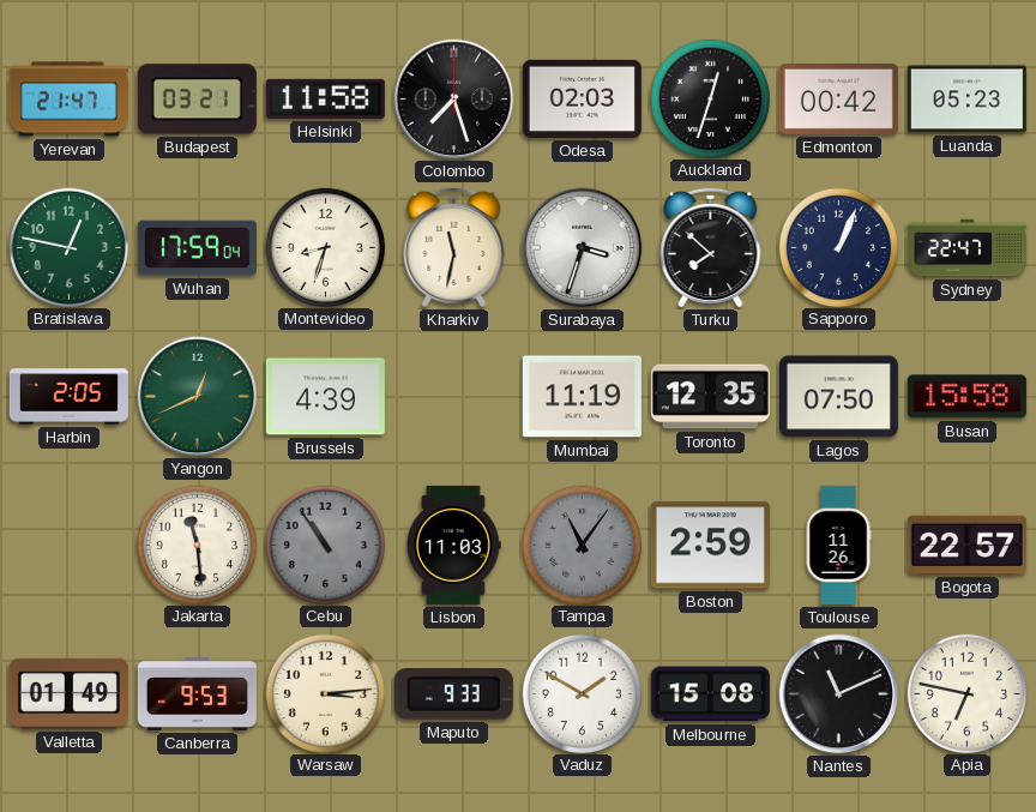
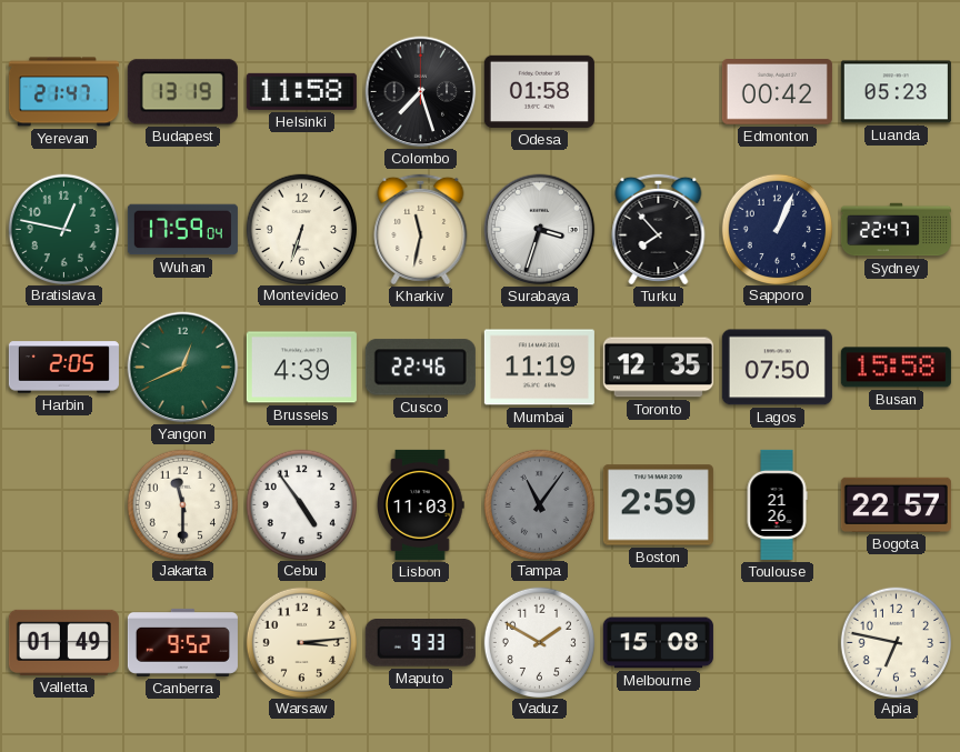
Budapest: 03:21 -> 13:19 (182, 92)
Odesa: 02:03 -> 01:58 (539, 91)
Auckland: 12:33 -> none (710, 98)
Montevideo: 8:33 -> 6:33 (301, 229)
Turku: 7:52 -> 7:53 (659, 229)
Cusco: none -> 22:46 (420, 368)
Jakarta: 11:29 -> 11:30 (182, 504)
Cebu: 10:54 -> 4:54 (301, 504)
Cebu dial: grey -> white (301, 504)
Toulouse: 11:26 -> 21:26 (777, 504)
Canberra: 9:53 -> 9:52 (182, 642)
Nantes: 11:11 -> none (839, 694)
